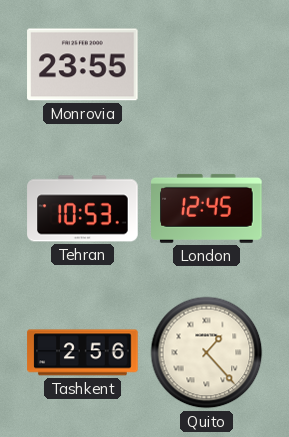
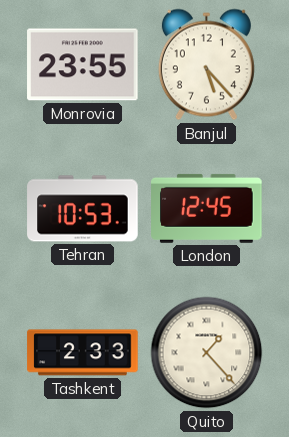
Banjul: none -> 5:23 (206, 65)
Tashkent: 2:56 -> 2:33 (83, 353)
